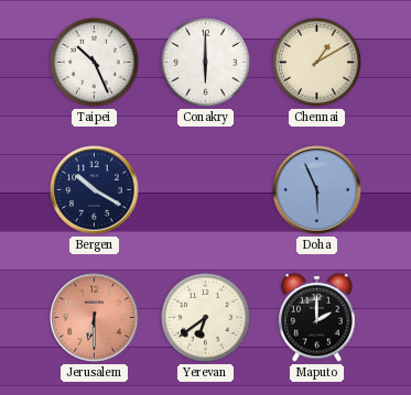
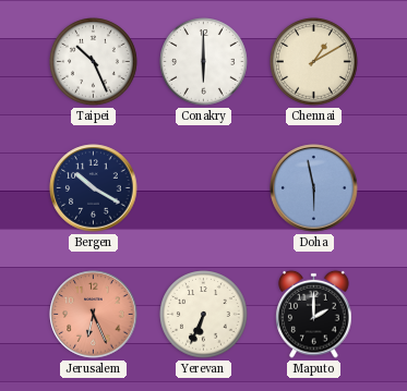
Doha: 5:56 -> 5:58 (314, 188)
Jerusalem: 6:30 -> 6:26 (94, 315)
Yerevan: 6:39 -> 6:34 (204, 315)
